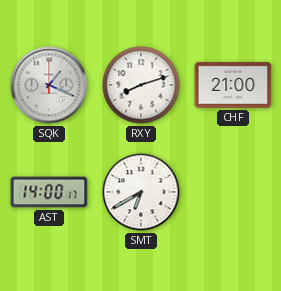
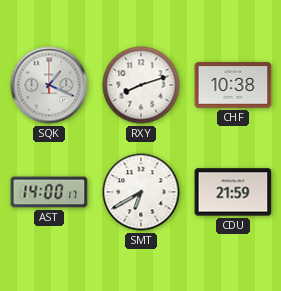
CHF: 21:00 -> 10:38 (233, 85)
CDU: none -> 21:59 (233, 192)
